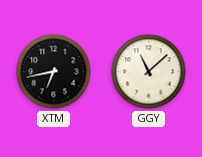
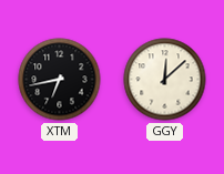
GGY: 11:08 -> 12:08 (165, 80)
